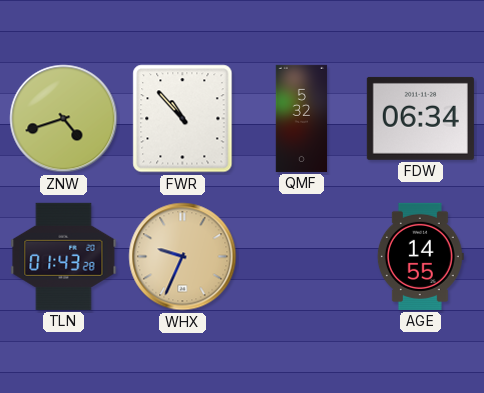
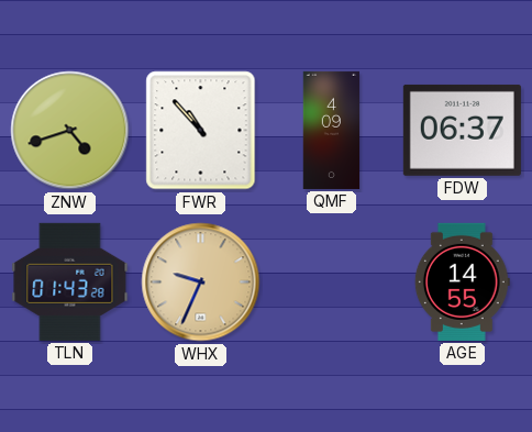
QMF: 5:32 -> 4:09 (332, 130)
FDW: 06:34 -> 06:37 (462, 130)
